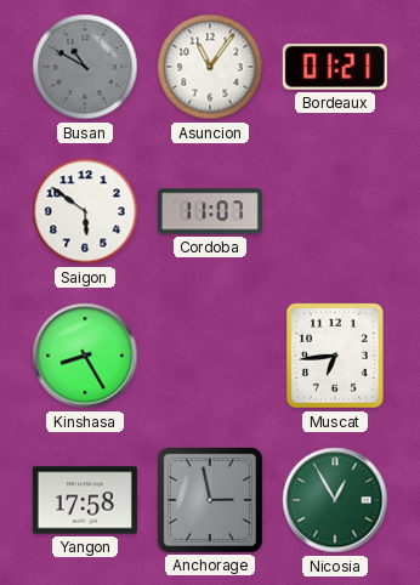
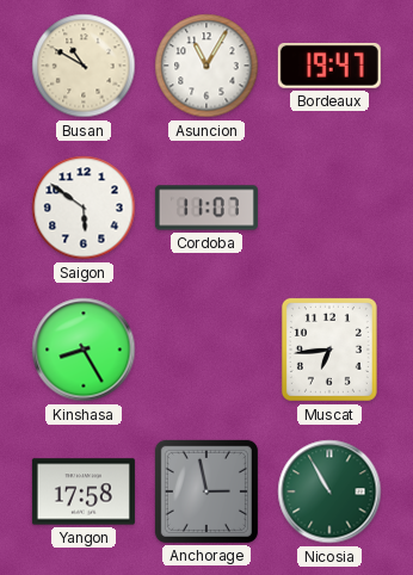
Busan dial: grey -> cream (84, 66)
Asuncion: 11:06 -> 11:05 (207, 66)
Bordeaux: 01:21 -> 19:47 (329, 66)
Nicosia: 12:55 -> 10:55 (329, 491)
